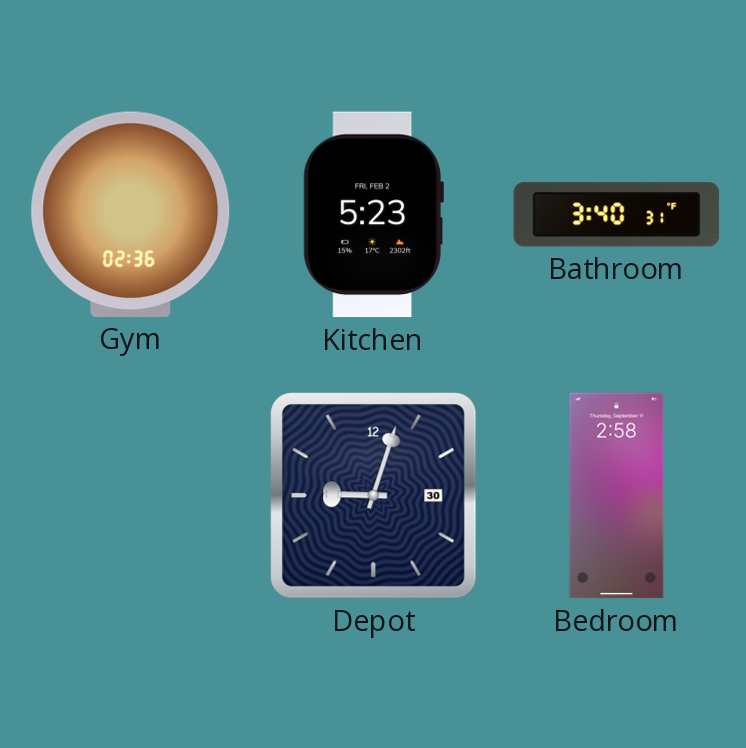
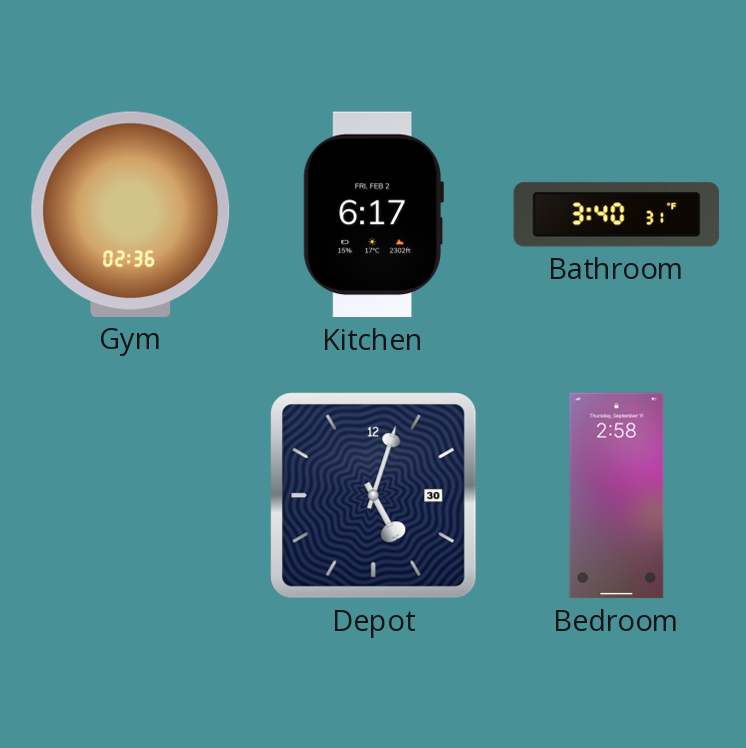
Kitchen: 5:23 -> 6:17 (373, 215)
Depot: 9:03 -> 5:03 (374, 496)
